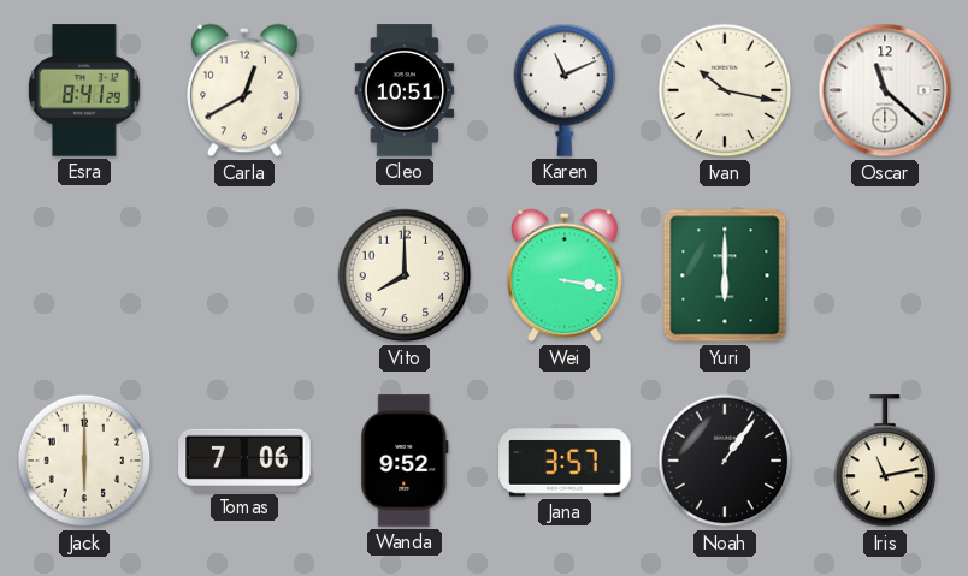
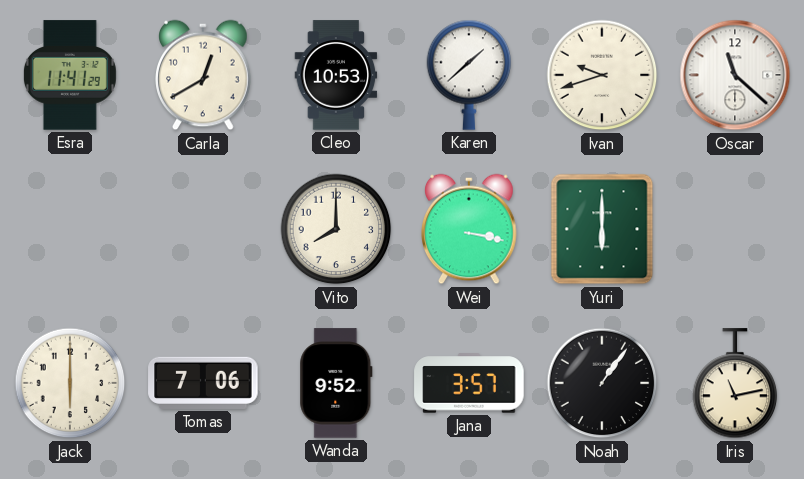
Esra: 8:41 -> 11:41 (70, 75)
Cleo: 10:51 -> 10:53 (336, 75)
Karen: 11:11 -> 1:38 (469, 75)
Ivan: 10:17 -> 9:42 (602, 75)
